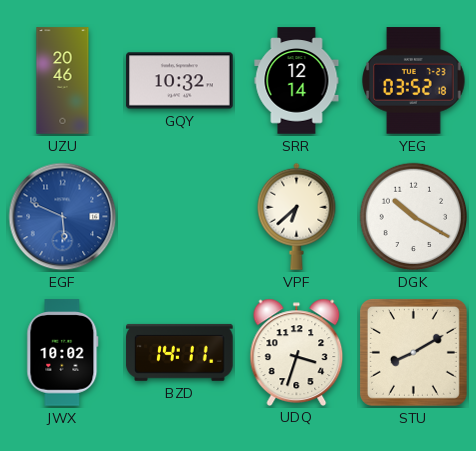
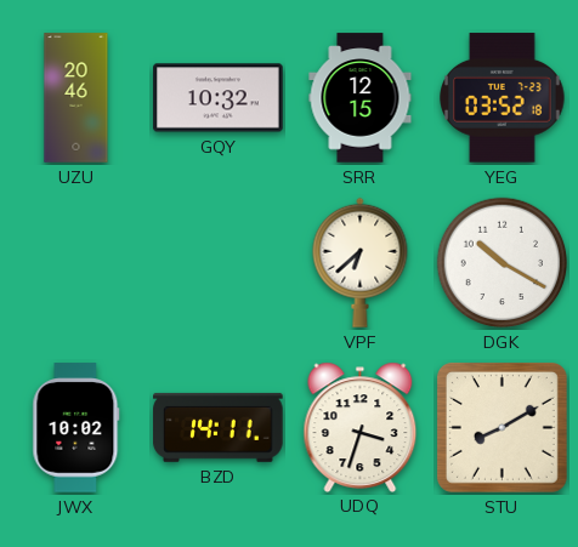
SRR: 12:14 -> 12:15 (361, 98)
EGF: 5:49 -> none (63, 217)
